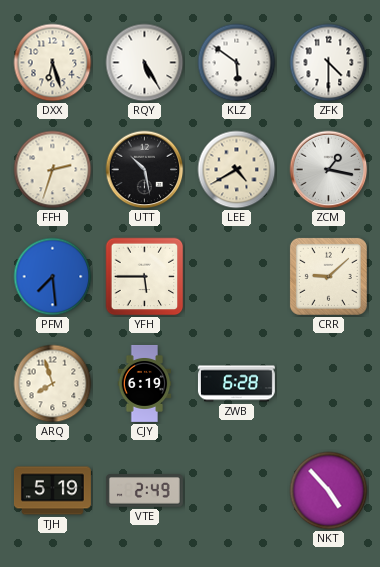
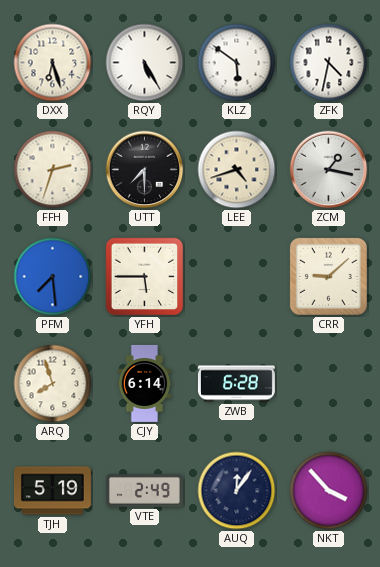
ZFK: 4:30 -> 4:32 (329, 63)
UTT: 10:28 -> 7:30 (145, 170)
LEE: 4:40 -> 4:42 (237, 170)
CJY: 6:19 -> 6:14 (145, 383)
AUQ: none -> 12:06 (237, 491)
NKT: 4:53 -> 3:53 (329, 491)
